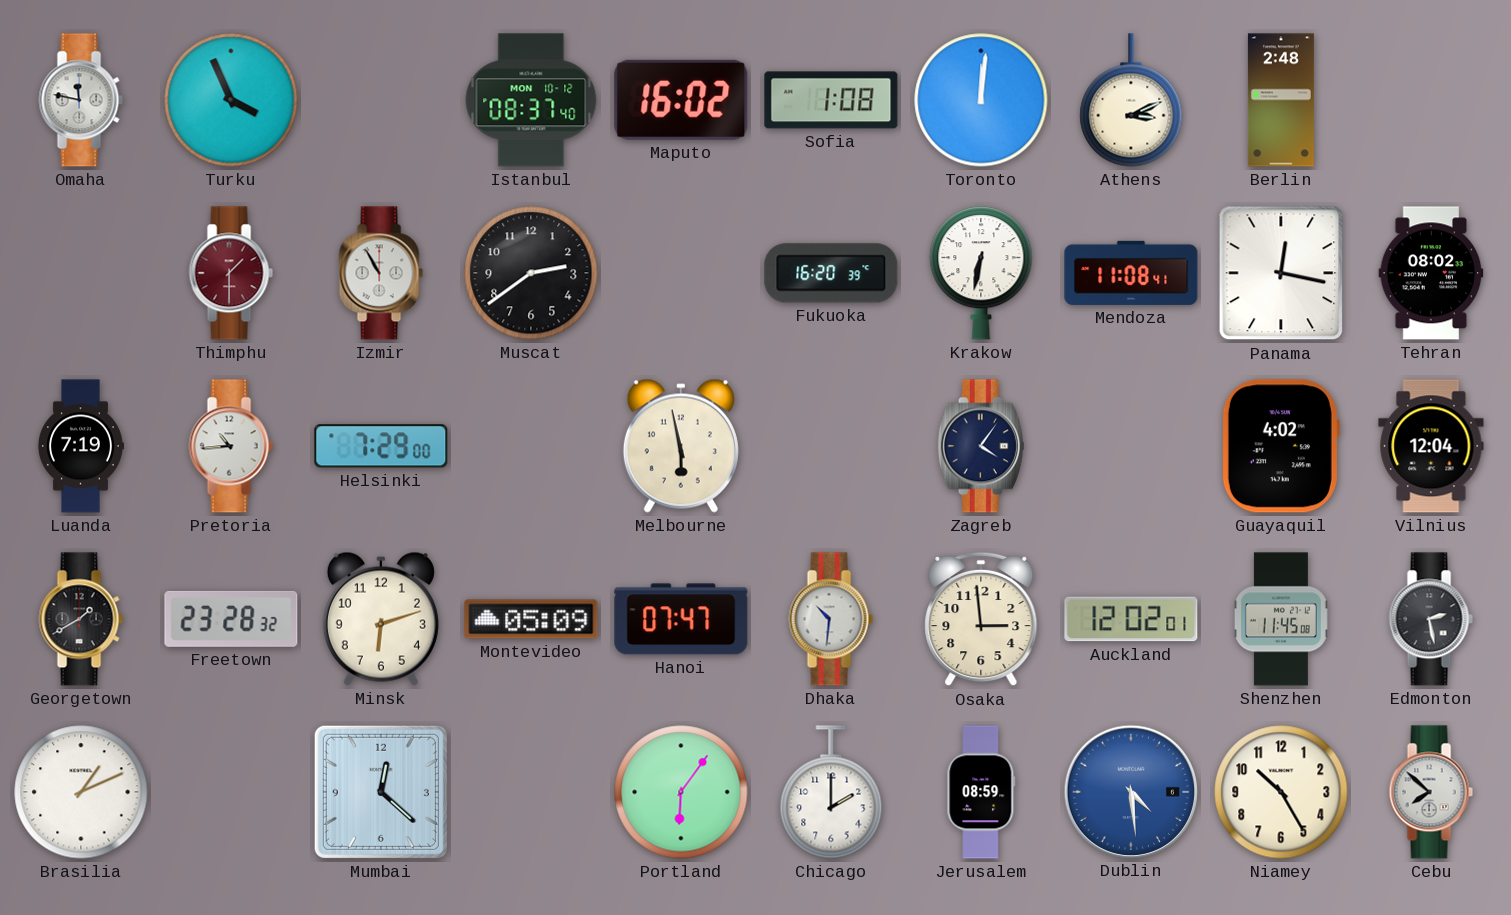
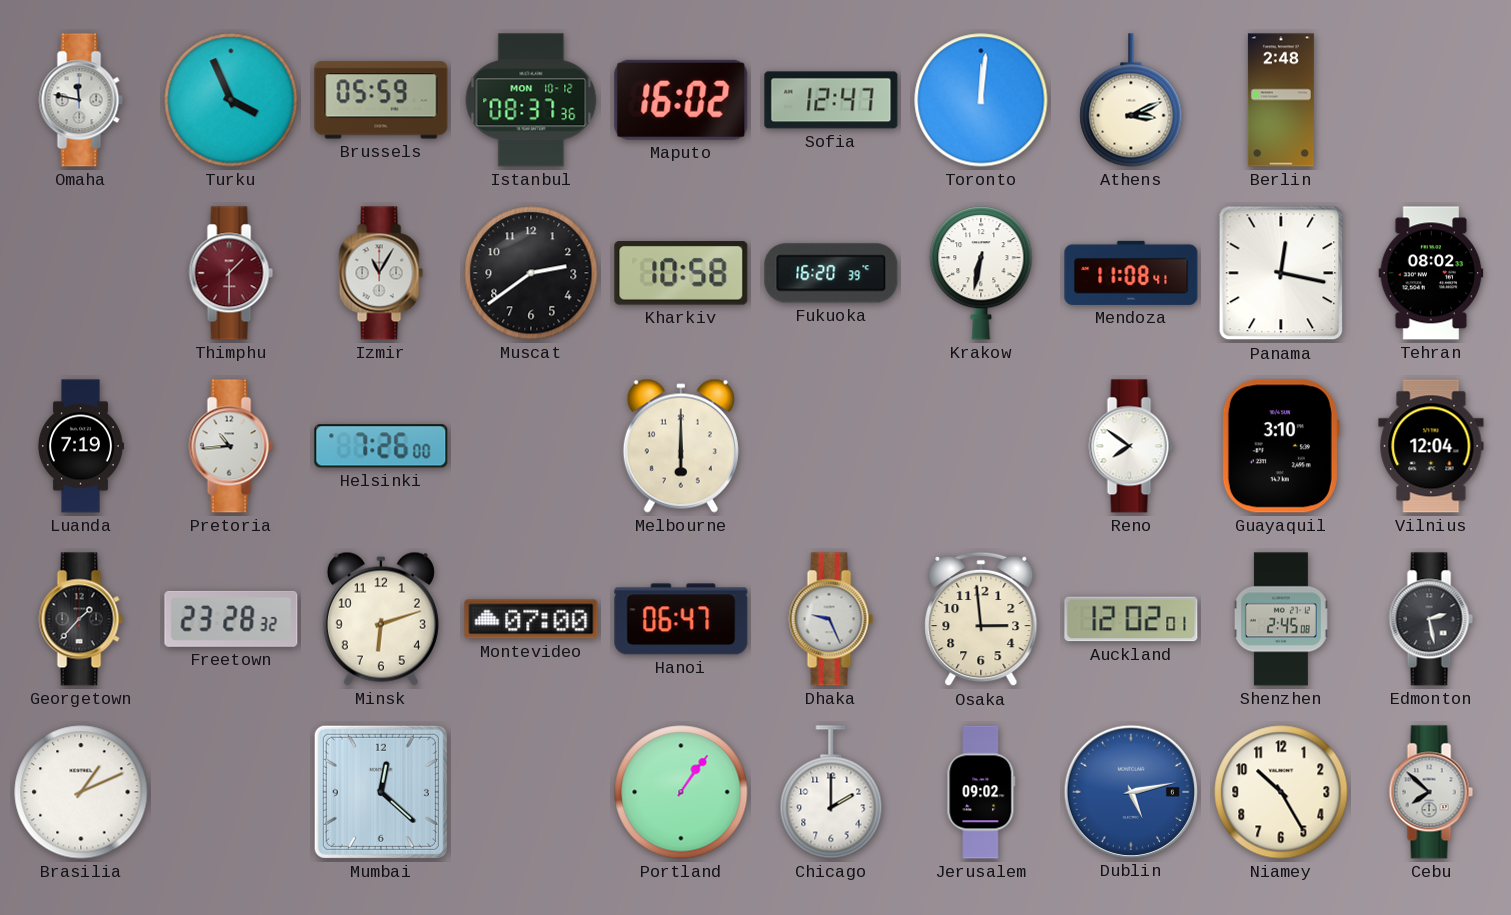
Brussels: none -> 05:59 (381, 100)
Istanbul: 08:37:40 -> 08:37:36 (531, 100)
Sofia: 1:08 -> 12:47 (831, 100)
Izmir: 10:55 -> 11:05 (381, 273)
Kharkiv: none -> 10:58 (681, 273)
Helsinki: 7:29 -> 7:26 (381, 446)
Melbourne: 5:58 -> 6:00 (681, 446)
Zagreb: 4:06 -> none (981, 446)
Reno: none -> 7:51 (1131, 446)
Guayaquil: 4:02 -> 3:10 (1280, 446)
Georgetown: 1:40 -> 1:37 (81, 619)
Montevideo: 05:09 -> 07:00 (531, 619)
Hanoi: 07:47 -> 06:47 (681, 619)
Dhaka: 10:31 -> 9:26 (831, 619)
Shenzhen: 11:45 -> 2:45 (1281, 619)
Portland: 6:06 -> 1:06 (681, 792)
Jerusalem: 08:59 -> 09:02 (981, 792)
Dublin: 4:29 -> 5:13 (1130, 791)
